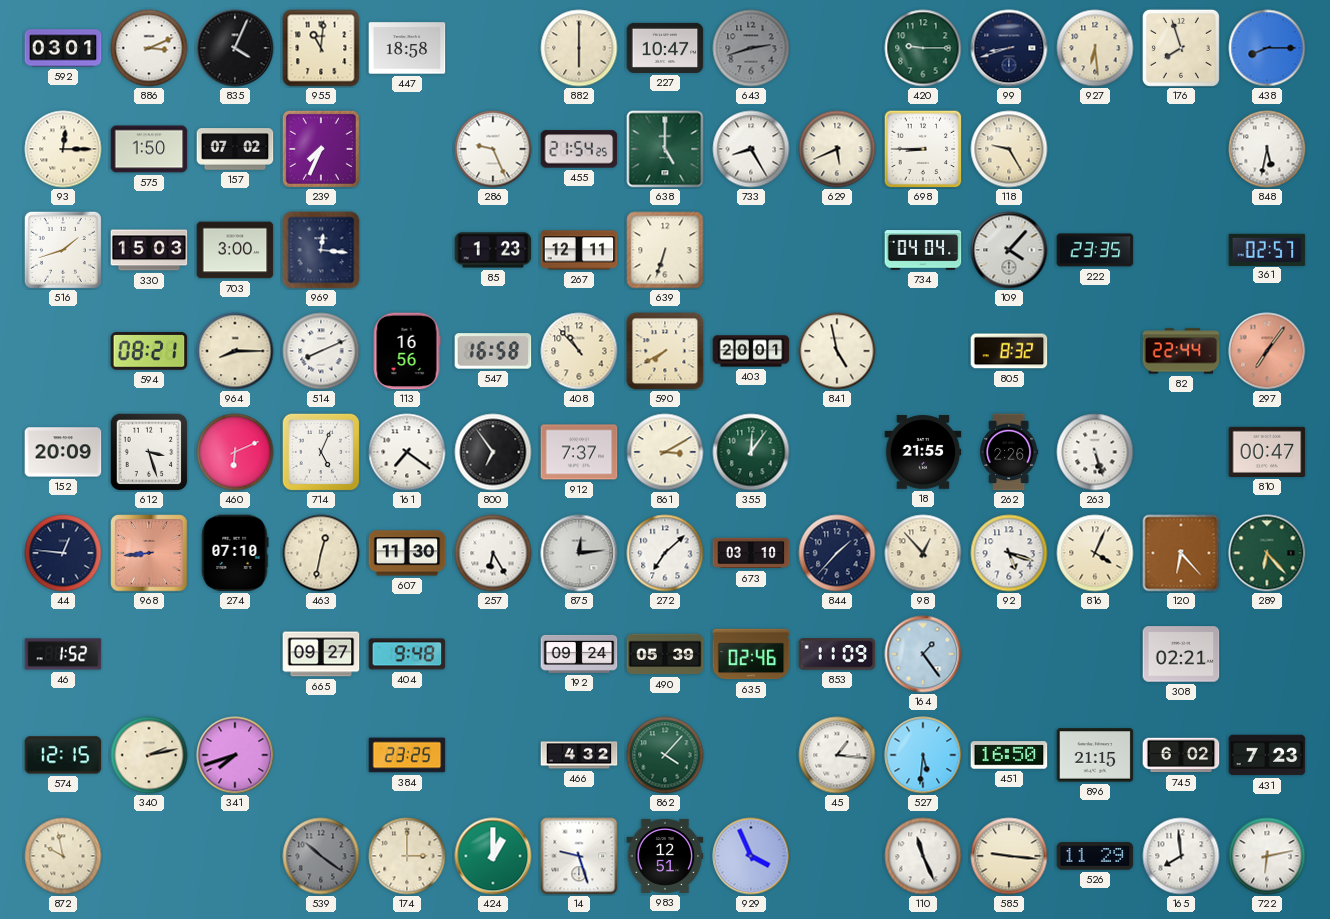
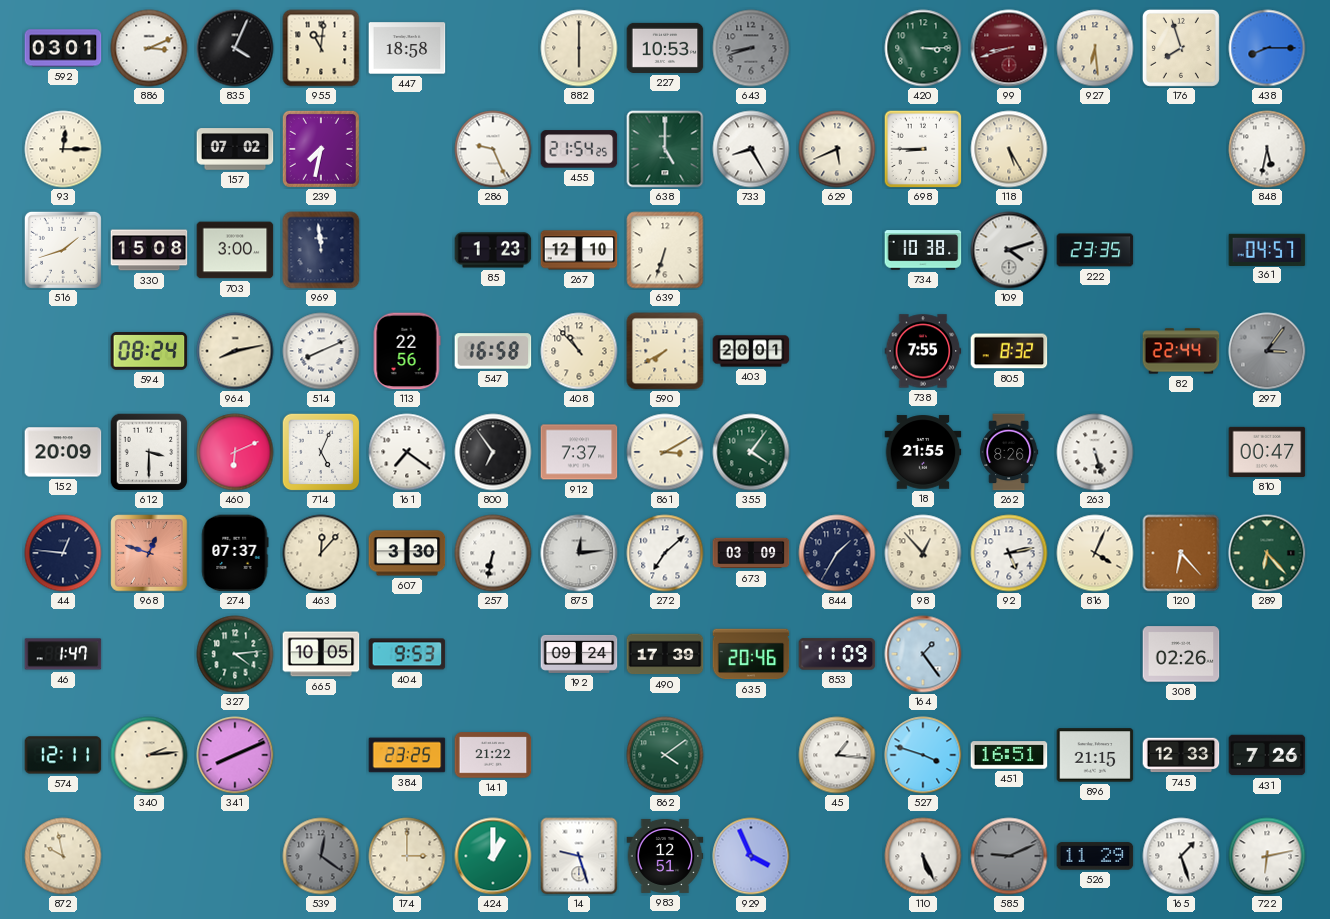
227: 10:47 -> 10:53 (665, 48)
643: 2:42 -> 8:42 (751, 48)
420: 9:15 -> 3:15 (923, 48)
99 dial: navy -> burgundy (1009, 48)
575: 1:50 -> none (149, 149)
239: 7:34 -> 7:32 (321, 149)
118: 9:25 -> 5:25 (1009, 149)
330: 15:03 -> 15:08 (149, 250)
969: 12:16 -> 11:59 (321, 250)
267: 12:11 -> 12:10 (579, 250)
734: 04:04 -> 10:38 (923, 250)
109: 4:07 -> 4:12 (1009, 250)
361: 02:57 -> 04:57 (1267, 249)
594: 08:21 -> 08:24 (149, 351)
964: 8:15 -> 8:13 (235, 351)
113: 16:56 -> 22:56 (407, 351)
841: 4:58 -> none (837, 351)
738: none -> 7:55 (923, 351)
297: 7:06 -> 3:06 (1267, 351)
297 dial: salmon -> grey (1267, 351)
612: 3:27 -> 3:30 (149, 452)
355: 12:06 -> 4:06 (751, 452)
262: 2:26 -> 8:26 (1009, 452)
968: 8:44 -> 12:48 (149, 553)
274: 07:10 -> 07:37 (235, 553)
463: 12:32 -> 12:07 (321, 553)
607: 11:30 -> 3:30 (407, 553)
257: 6:25 -> 6:32 (493, 553)
673: 03:10 -> 03:09 (751, 553)
844: 1:37 -> 1:35 (837, 553)
92: 5:18 -> 5:13 (1009, 553)
46: 1:52 -> 1:47 (63, 654)
327: none -> 4:14 (235, 654)
665: 09:27 -> 10:05 (321, 654)
404: 9:48 -> 9:53 (407, 654)
490: 05:39 -> 17:39 (665, 654)
635: 02:46 -> 20:46 (751, 654)
308: 02:21 -> 02:26 (1181, 654)
574: 12:15 -> 12:11 (63, 755)
340: 2:13 -> 2:14 (149, 755)
341: 7:42 -> 8:11 (235, 755)
141: none -> 21:22 (493, 755)
466: 4:32 -> none (579, 755)
862: 4:07 -> 4:09 (665, 755)
527: 5:31 -> 3:48 (923, 755)
451: 16:50 -> 16:51 (1009, 755)
745: 6:02 -> 12:33 (1181, 755)
431: 7:23 -> 7:26 (1267, 755)
539: 10:21 -> 12:21 (321, 856)
110: 11:26 -> 5:26 (923, 856)
585: 9:16 -> 9:11 (1009, 856)
585 dial: cream -> grey (1009, 856)
165: 7:59 -> 1:27 (1181, 856)
